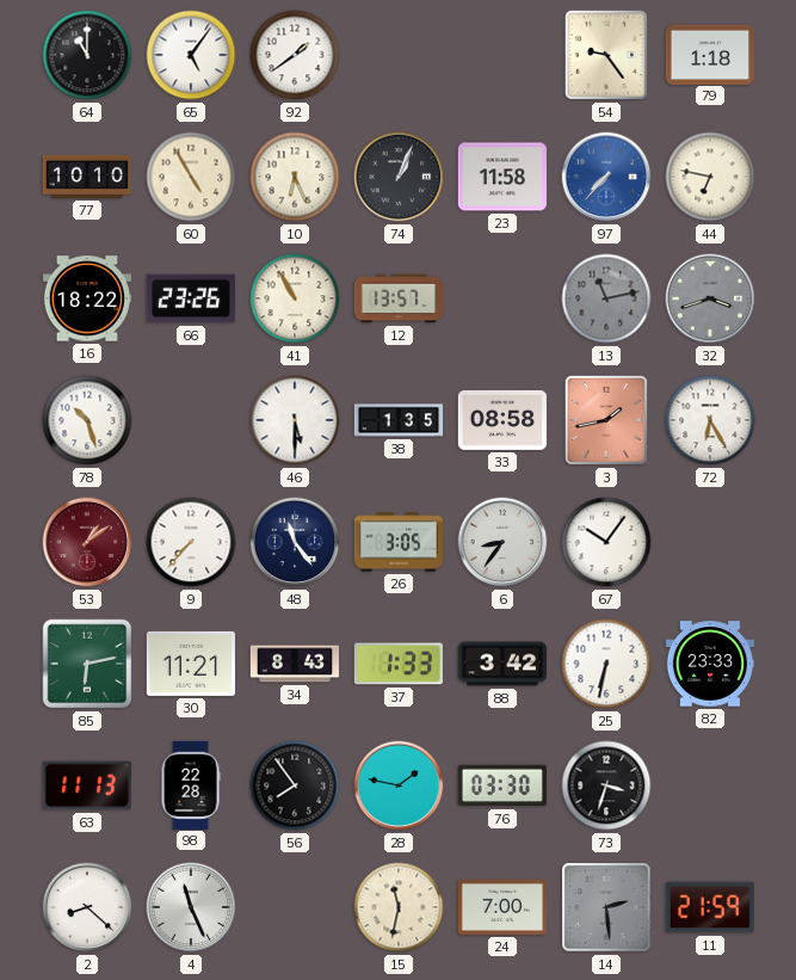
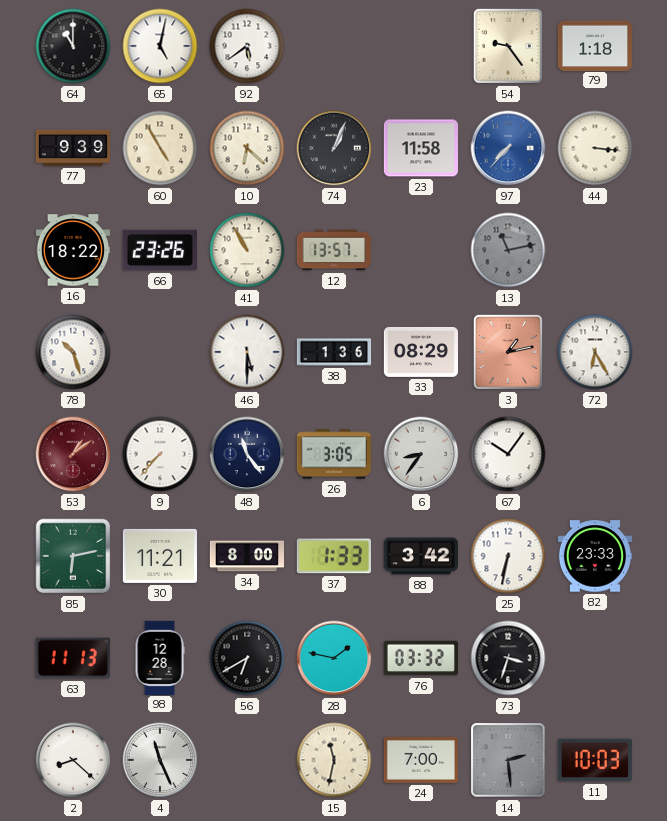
65: 5:06 -> 5:02 (160, 46)
92: 1:39 -> 5:39 (247, 46)
77: 10:10 -> 9:39 (72, 148)
10: 6:26 -> 6:22 (247, 148)
44: 6:47 -> 3:16 (595, 148)
32: 3:42 -> none (710, 298)
38: 1:35 -> 1:36 (334, 352)
33: 08:58 -> 08:29 (420, 352)
3: 1:43 -> 1:13 (508, 352)
34: 8:43 -> 8:00 (246, 556)
98: 22:28 -> 12:28 (160, 657)
56: 7:54 -> 6:40 (247, 658)
76: 03:30 -> 03:32 (420, 658)
11: 21:59 -> 10:03 (595, 760)
